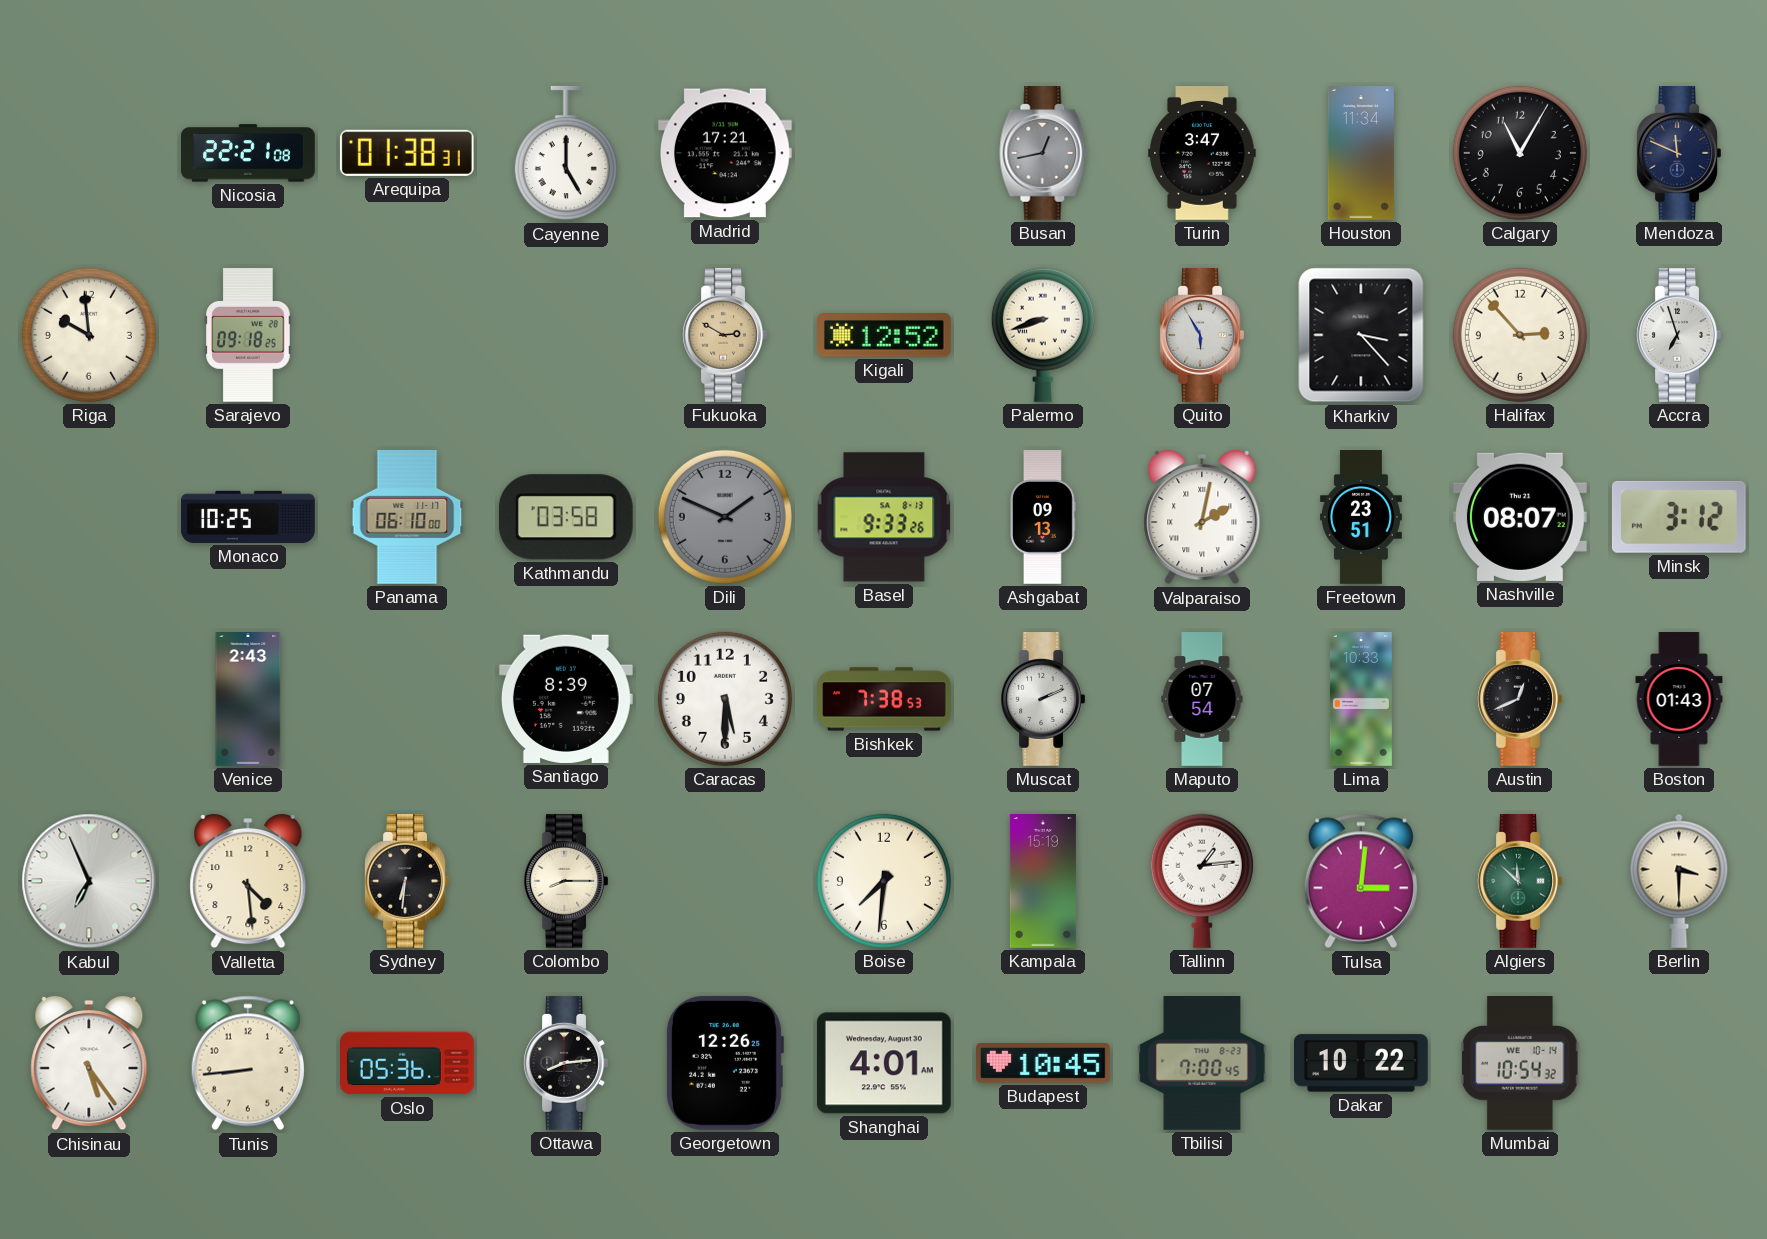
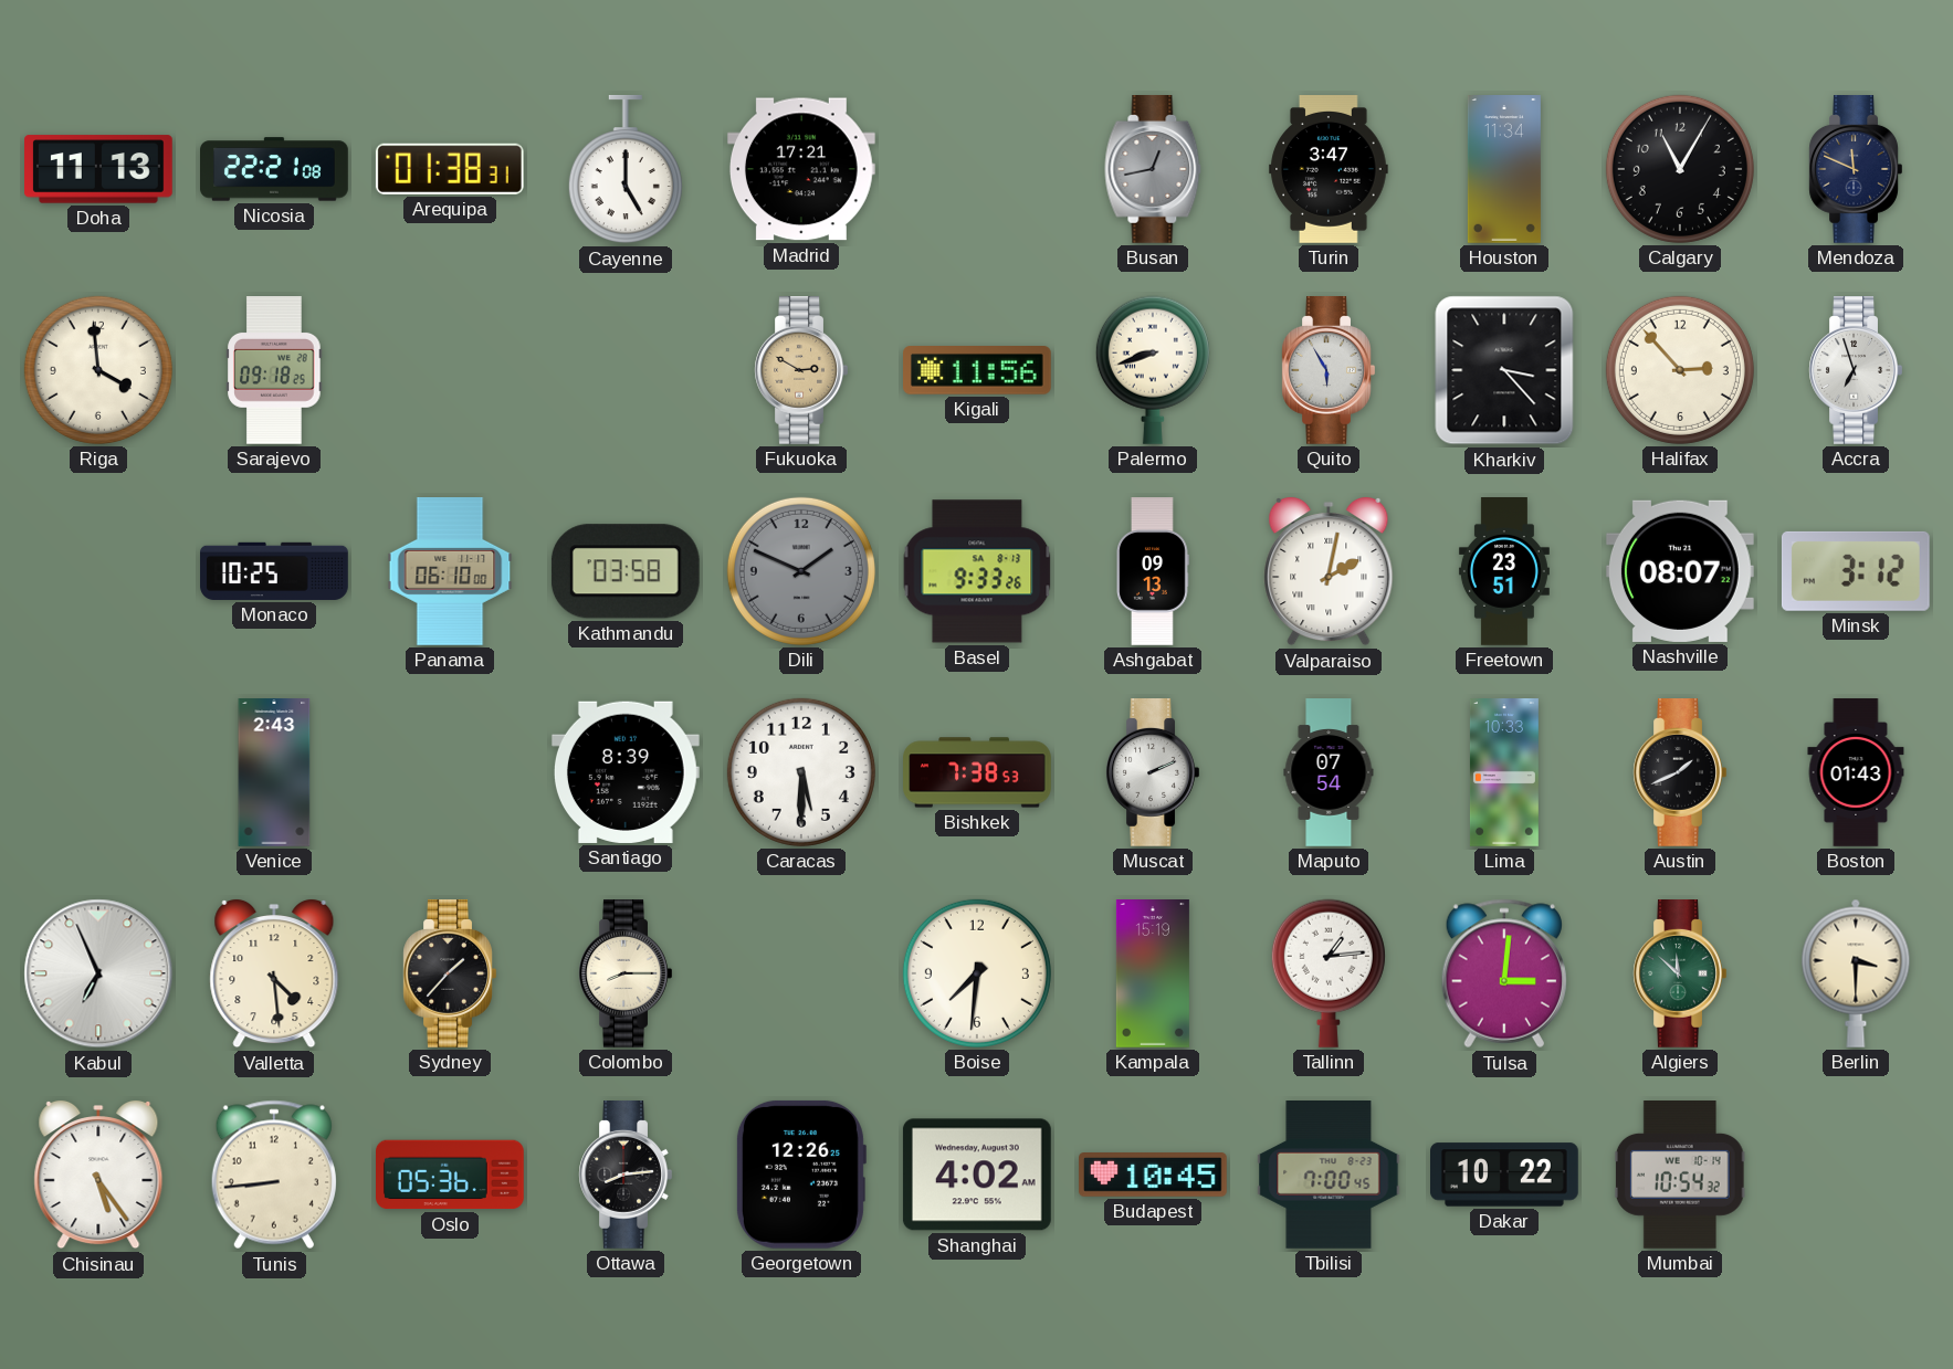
Doha: none -> 11:13 (99, 169)
Riga: 9:59 -> 3:59 (98, 370)
Kigali: 12:52 -> 11:56 (978, 370)
Austin: 12:41 -> 1:41 (1680, 773)
Sydney: 6:31 -> 1:37 (450, 975)
Shanghai: 4:01 -> 4:02 (977, 1175)
